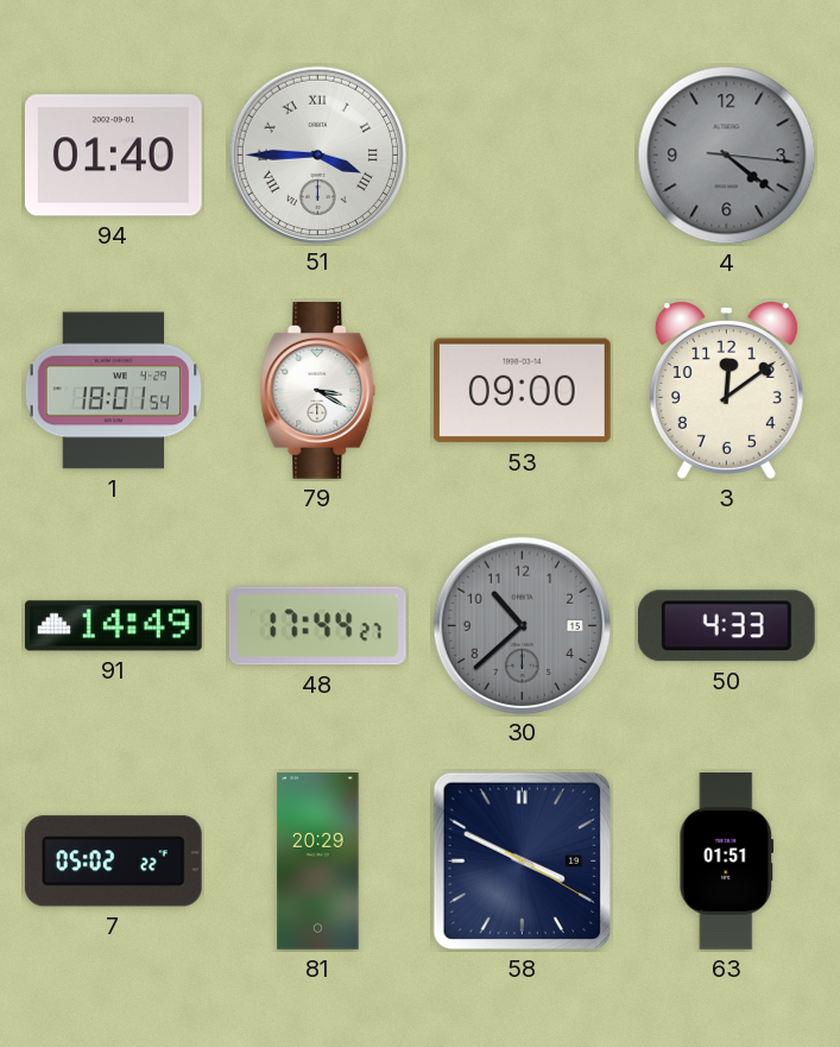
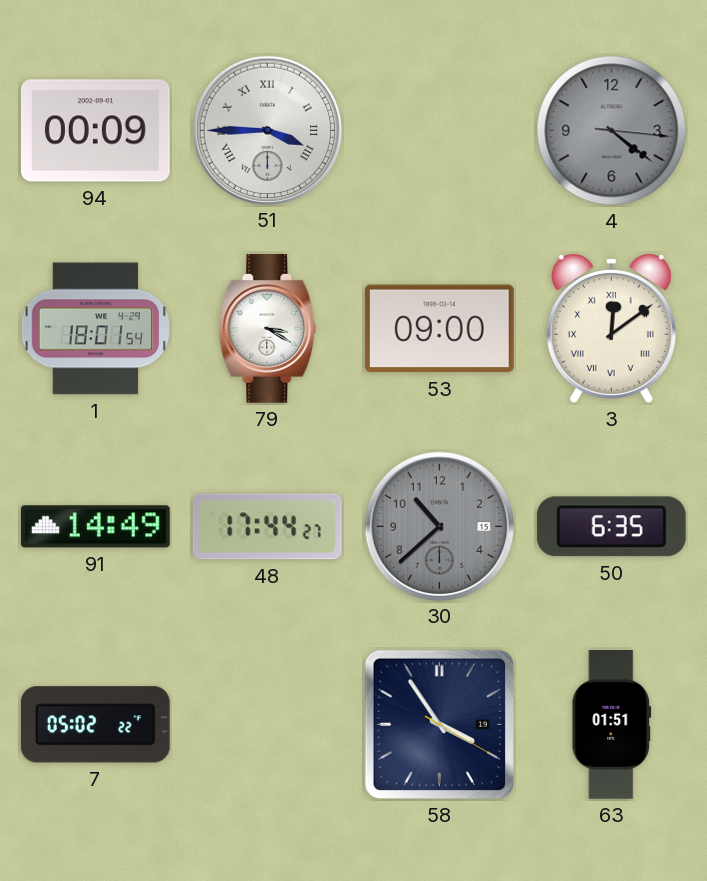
94: 01:40 -> 00:09 (95, 131)
3 numerals: Arabic -> Roman (611, 329)
50: 4:33 -> 6:35 (611, 527)
81: 20:29 -> none (318, 862)
58: 3:49 -> 3:54 (439, 724)
